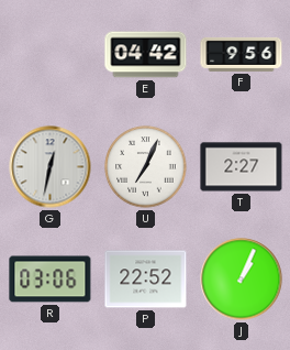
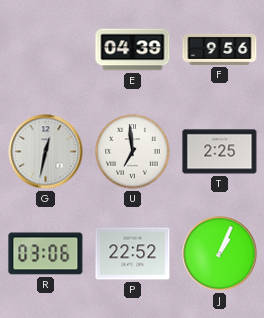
E: 04:42 -> 04:39 (133, 50)
U: 7:04 -> 6:59 (133, 152)
T: 2:27 -> 2:25 (220, 152)
